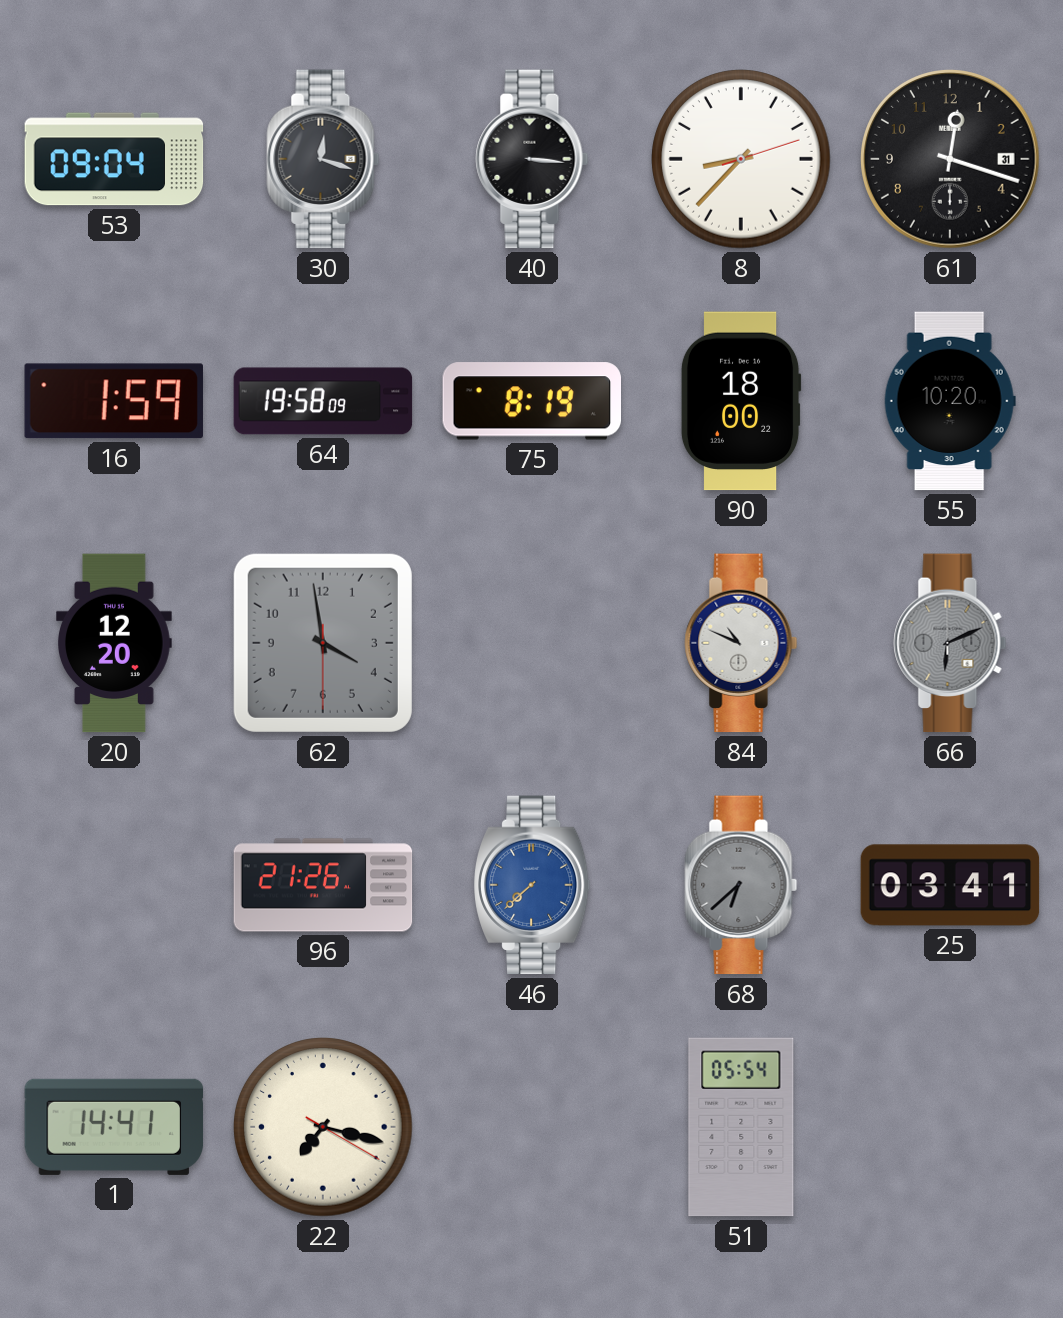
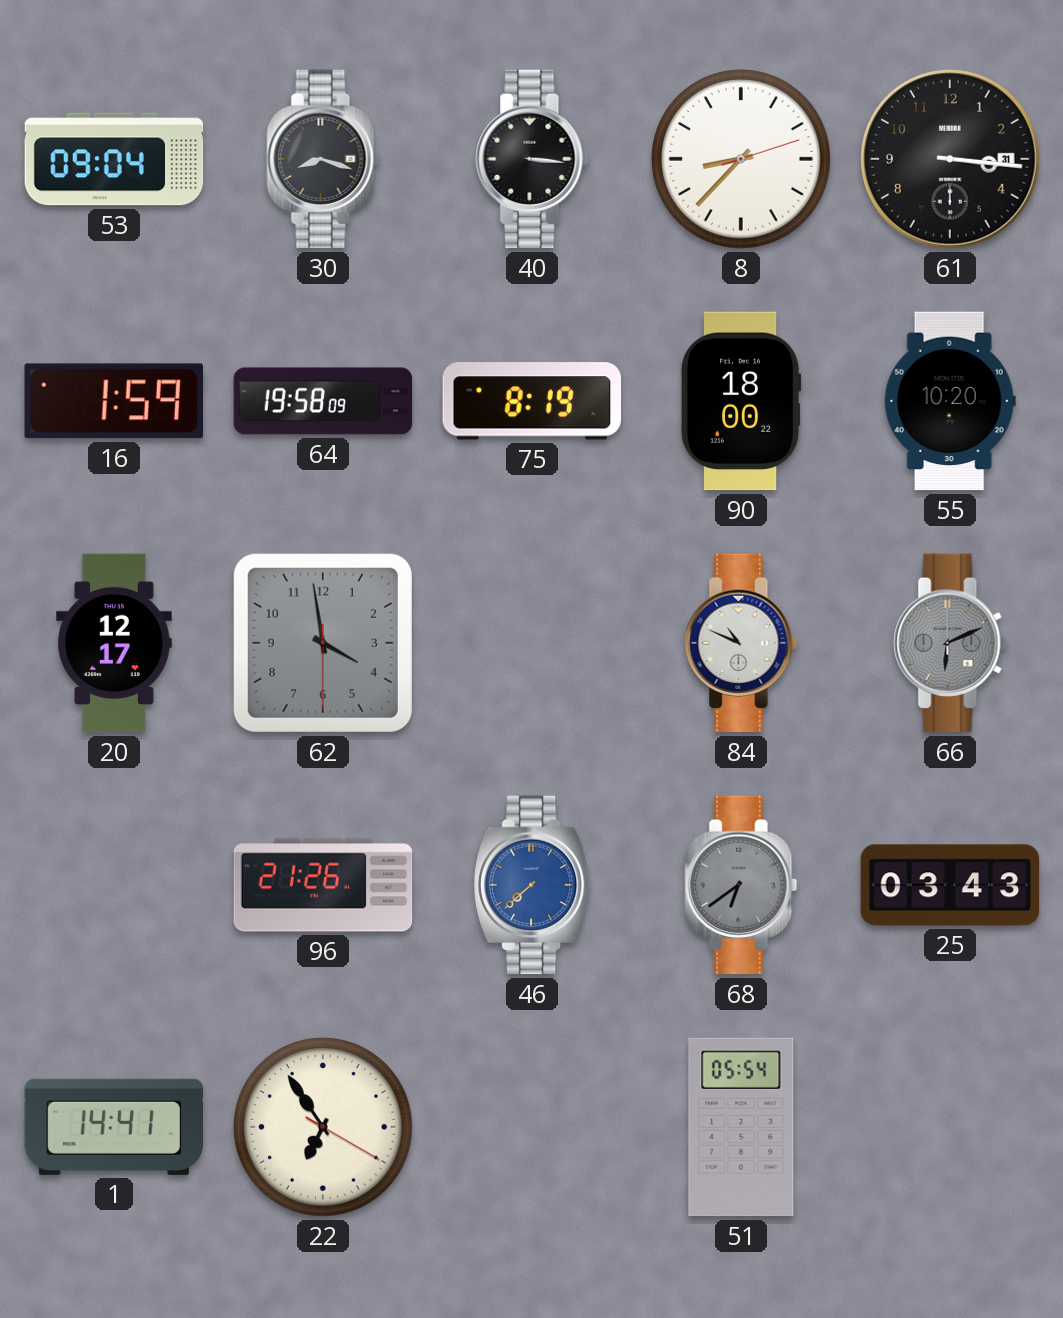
30: 12:18 -> 8:18 (323, 159)
61: 12:18 -> 3:16 (950, 159)
20: 12:20 -> 12:17 (115, 643)
68: 6:38 -> 6:39 (741, 885)
25: 03:41 -> 03:43 (950, 885)
22: 7:17 -> 6:54 (323, 1127)
